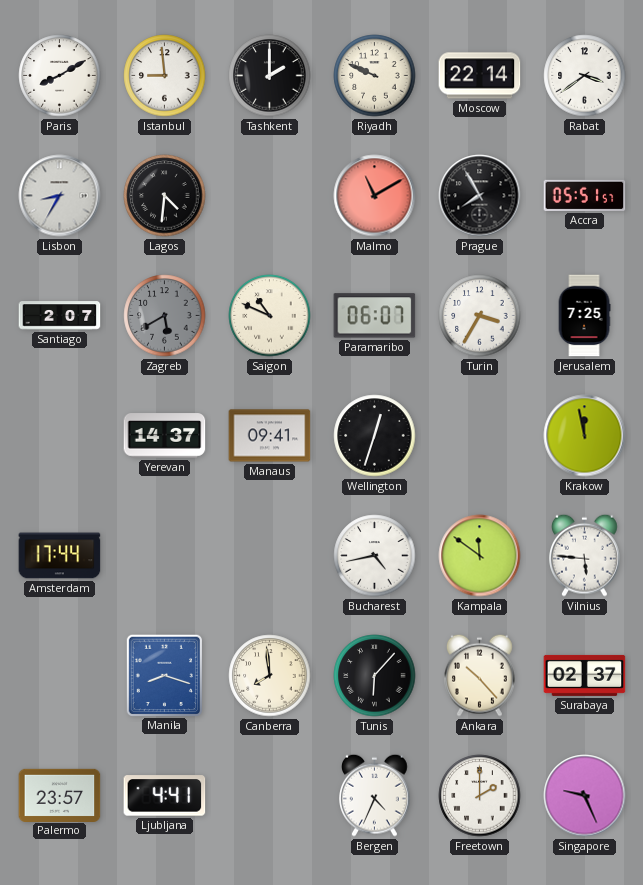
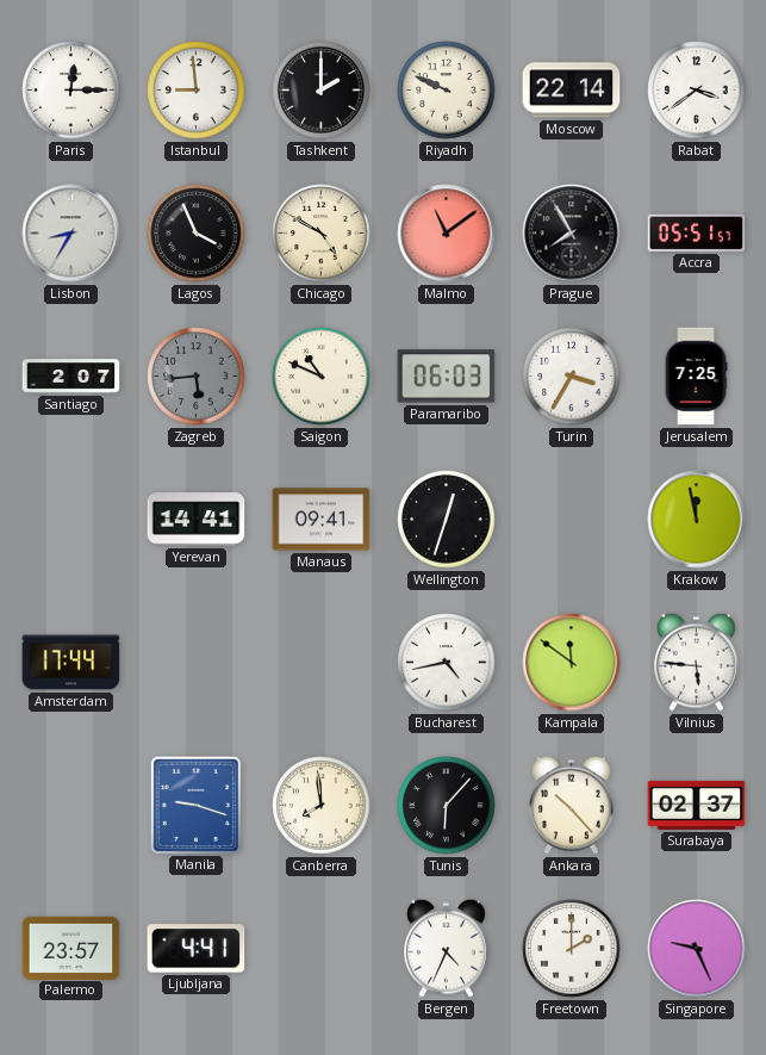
Paris: 8:10 -> 12:15 (71, 91)
Lagos: 4:31 -> 3:56 (197, 234)
Chicago: none -> 4:50 (322, 234)
Malmo: 11:10 -> 11:09 (447, 234)
Zagreb: 5:40 -> 5:44 (197, 377)
Paramaribo: 06:07 -> 06:03 (447, 377)
Yerevan: 14:37 -> 14:41 (197, 520)
Manila: 8:18 -> 9:18 (195, 805)
